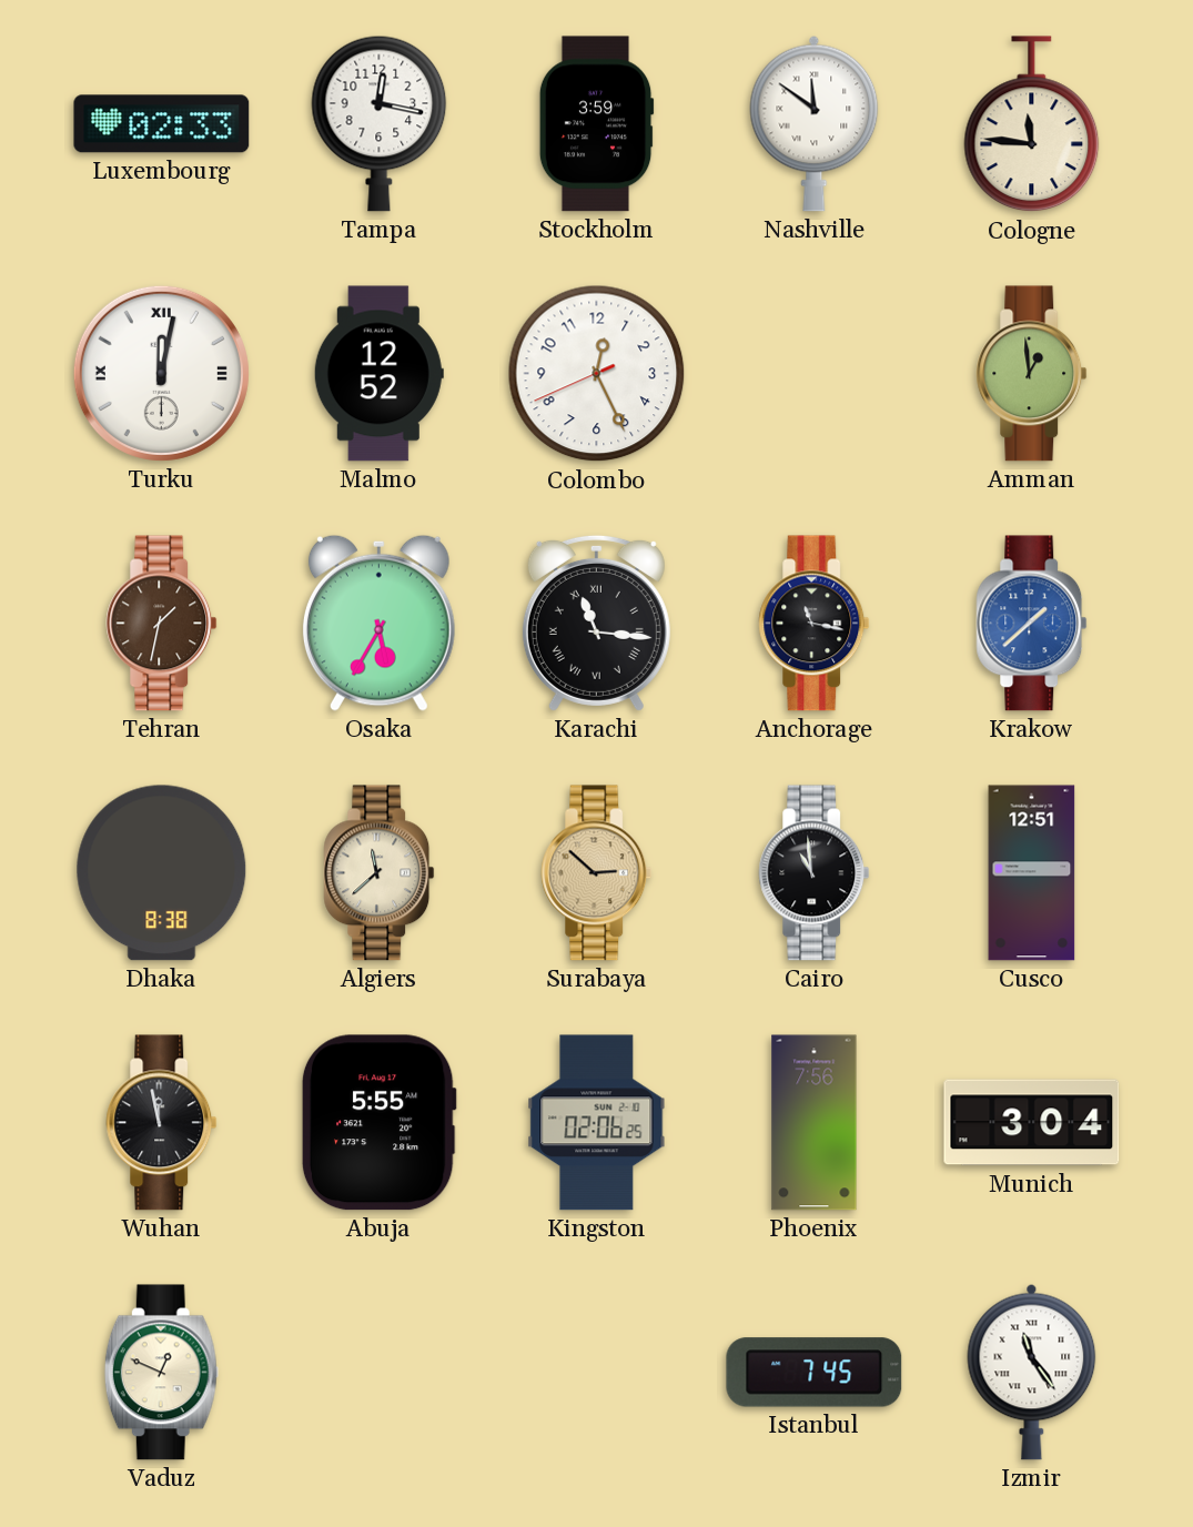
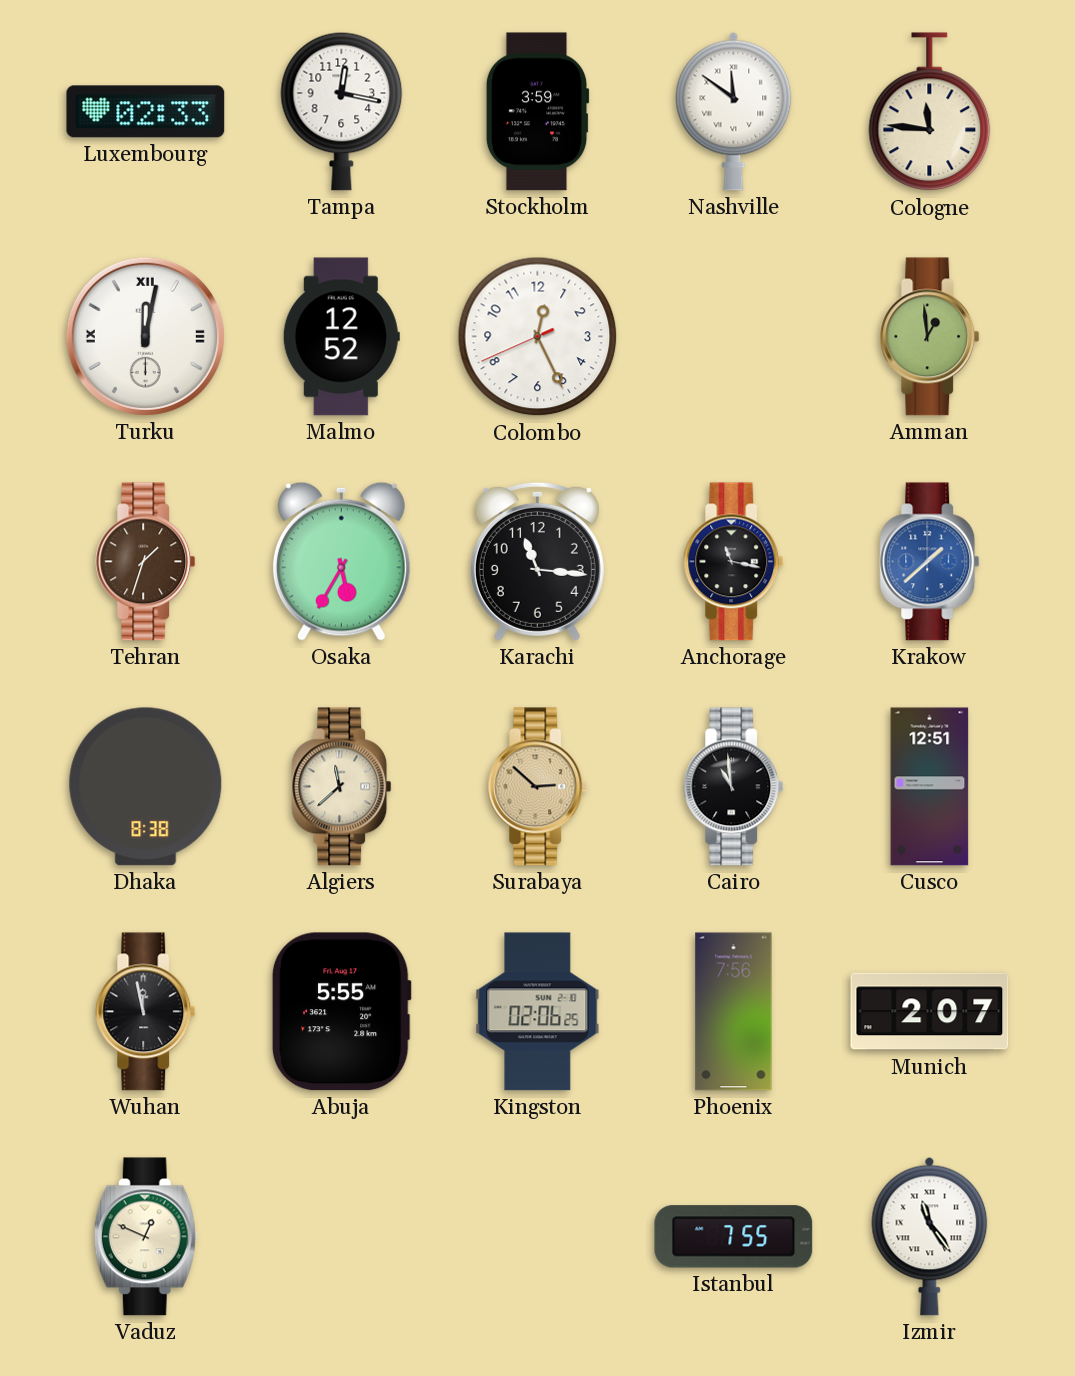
Tehran: 1:32 -> 1:33 (146, 562)
Karachi numerals: Roman -> Arabic (537, 561)
Munich: 3:04 -> 2:07 (930, 1012)
Istanbul: 7:45 -> 7:55 (734, 1237)
